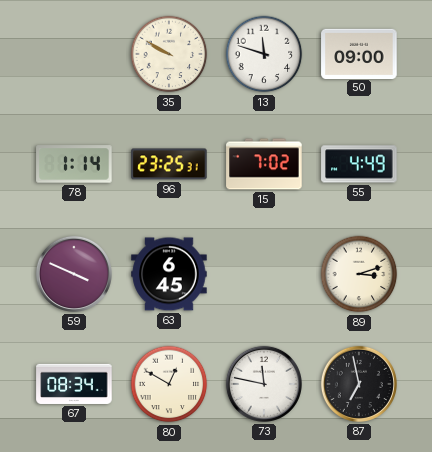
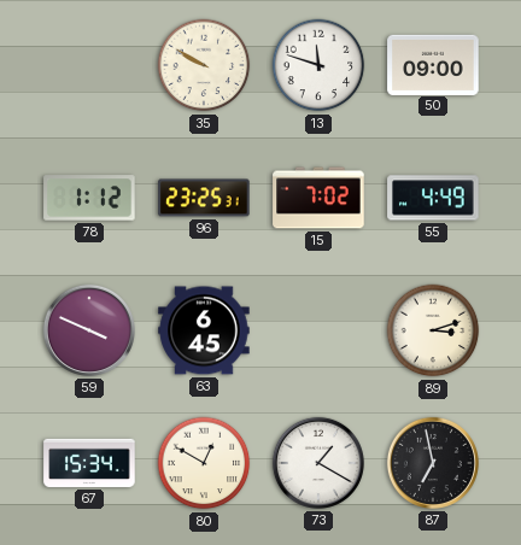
78: 1:14 -> 1:12 (89, 198)
67: 08:34 -> 15:34 (89, 463)
73: 11:47 -> 1:20 (318, 463)
